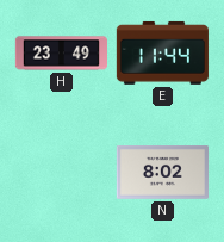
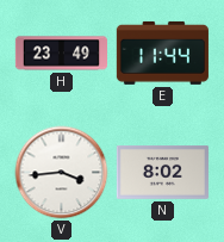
V: none -> 3:44 (62, 173)
